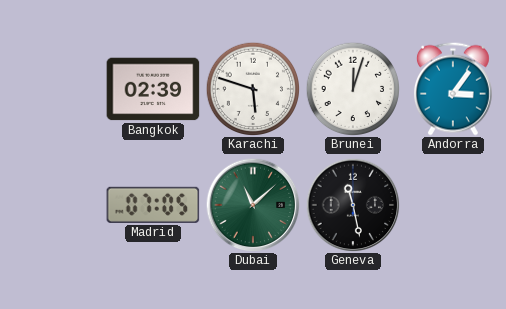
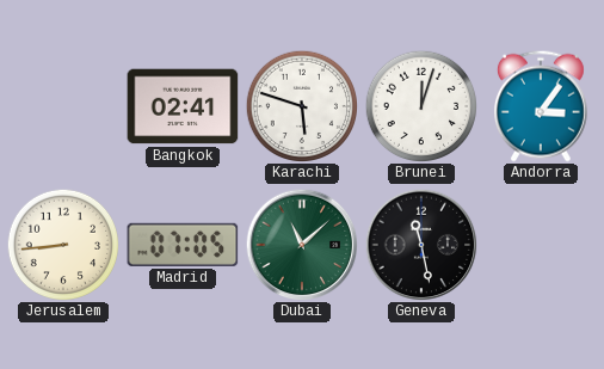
Bangkok: 02:39 -> 02:41 (183, 106)
Jerusalem: none -> 8:44 (62, 244)
